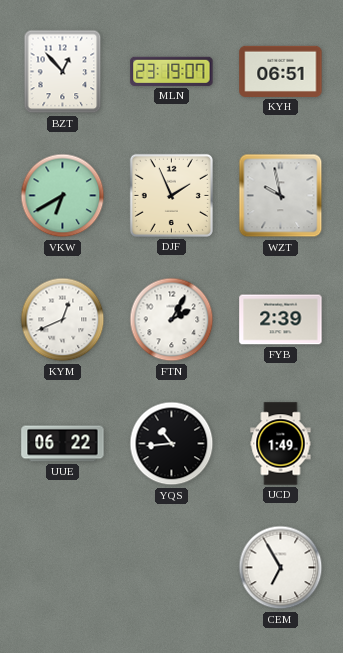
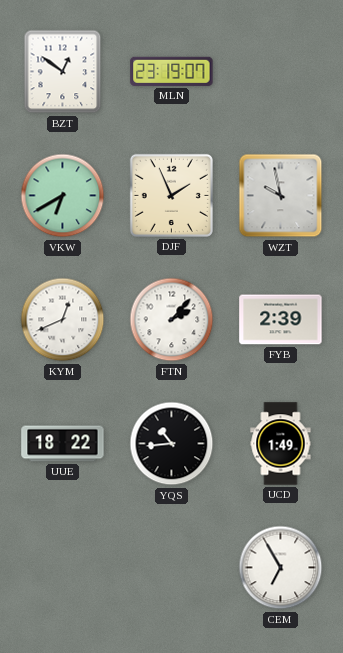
BZT: 12:53 -> 12:51 (63, 72)
KYH: 06:51 -> none (281, 71)
FTN: 2:05 -> 2:07 (172, 320)
UUE: 06:22 -> 18:22 (63, 444)
